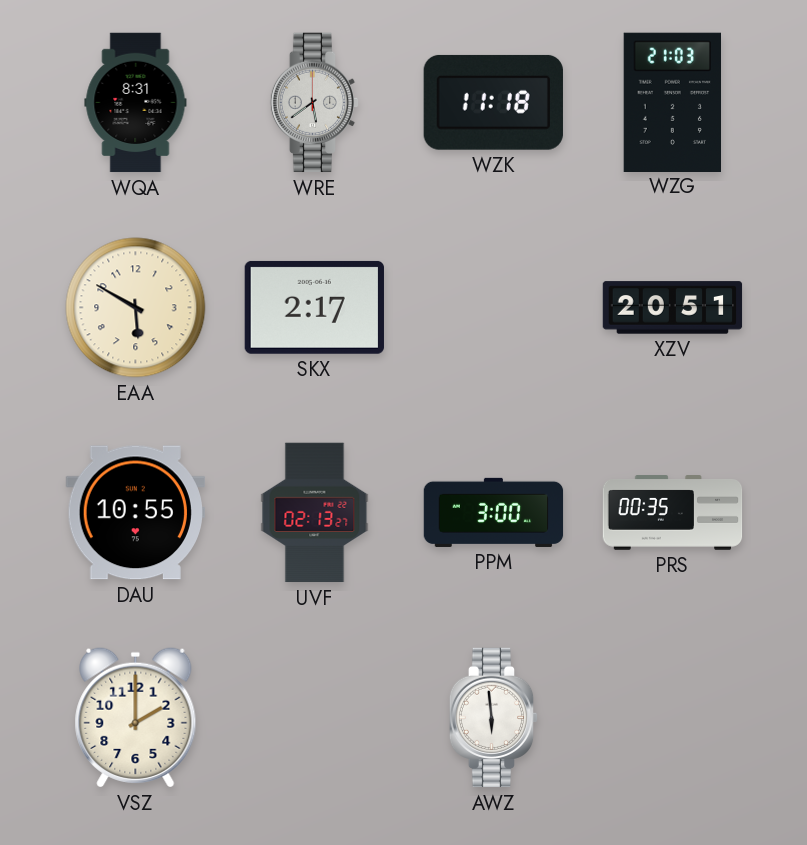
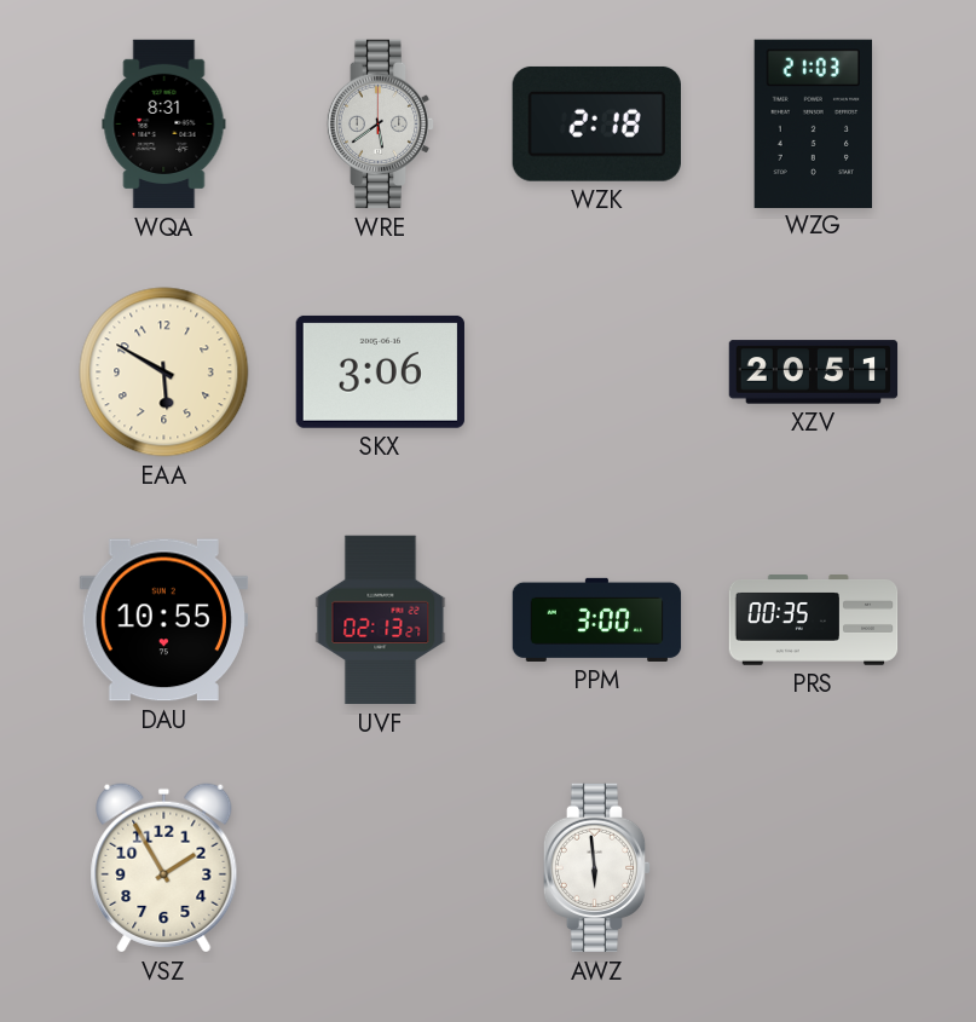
WZK: 11:18 -> 2:18 (596, 123)
SKX: 2:17 -> 3:06 (380, 371)
VSZ: 2:00 -> 1:55 (164, 868)
